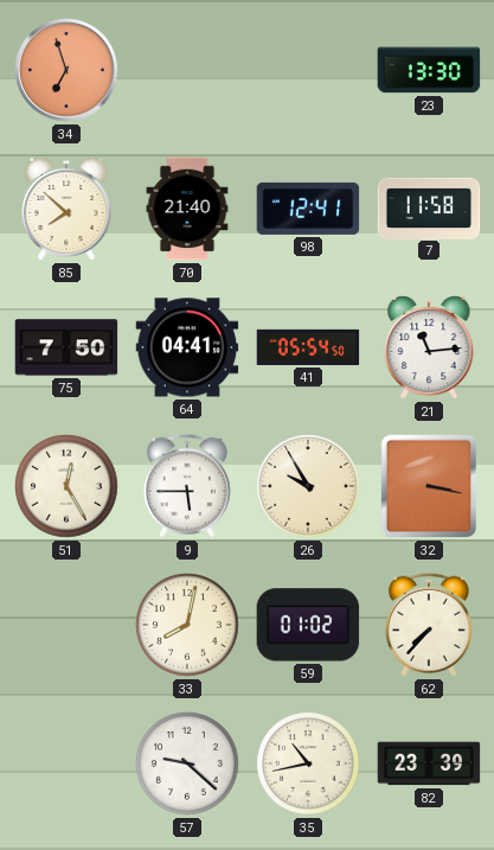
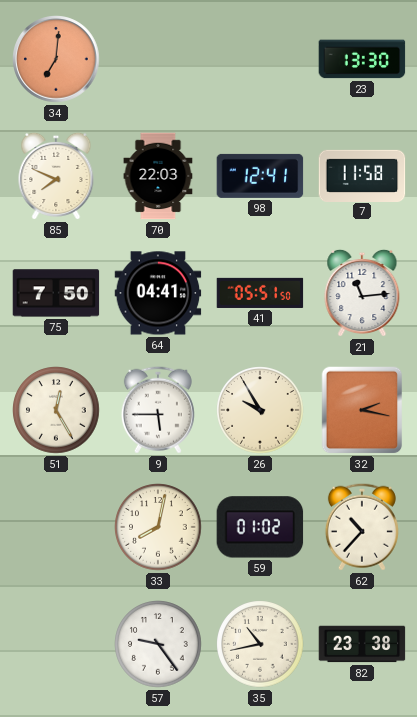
34: 6:57 -> 7:01 (56, 59)
85: 7:52 -> 7:49 (56, 176)
70: 21:40 -> 22:03 (158, 176)
41: 05:54 -> 05:51 (260, 293)
32: 3:17 -> 2:17 (362, 410)
62: 7:37 -> 10:37 (362, 527)
57: 9:22 -> 9:24 (158, 644)
82: 23:39 -> 23:38 (362, 644)
